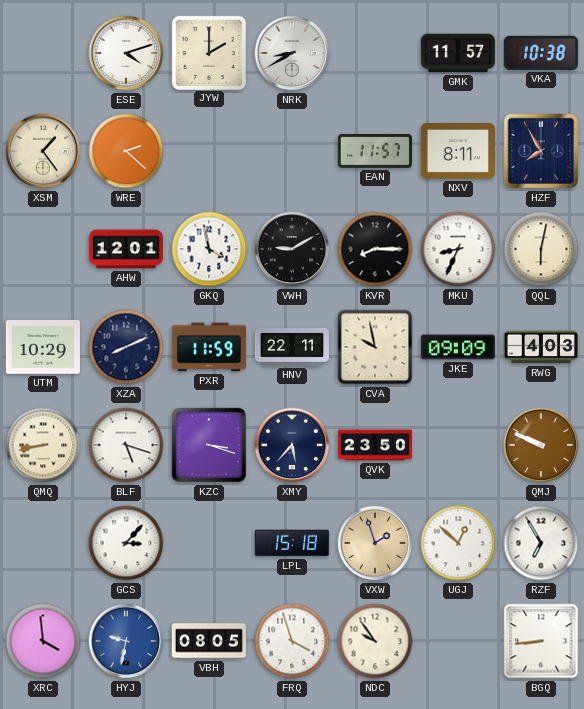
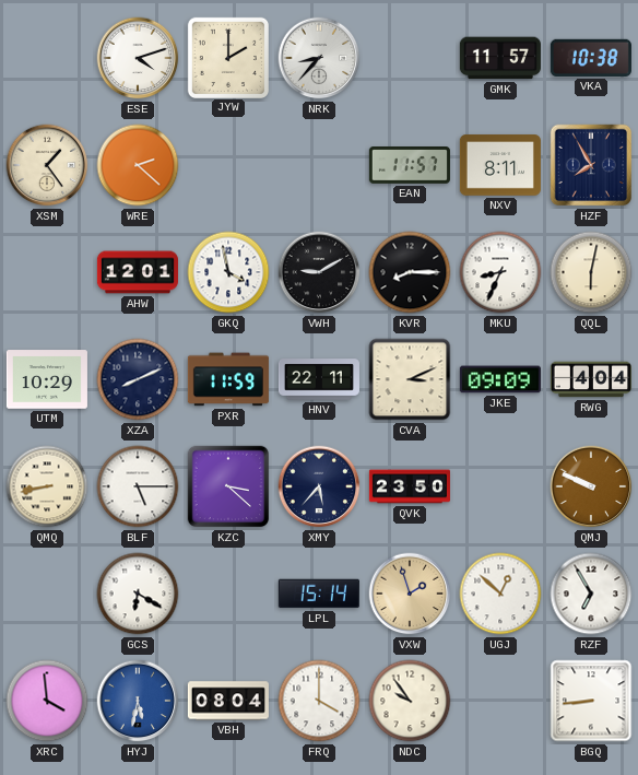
NRK: 8:40 -> 8:37 (319, 58)
CVA: 9:58 -> 3:11 (410, 379)
RWG: 4:03 -> 4:04 (591, 379)
BLF: 5:18 -> 5:15 (138, 486)
KZC: 3:18 -> 3:22 (228, 486)
GCS: 3:07 -> 6:20 (138, 594)
LPL: 15:18 -> 15:14 (319, 594)
HYJ: 9:32 -> 5:32 (138, 701)
VBH: 08:05 -> 08:04 (228, 701)
FRQ: 3:57 -> 4:00 (319, 701)
